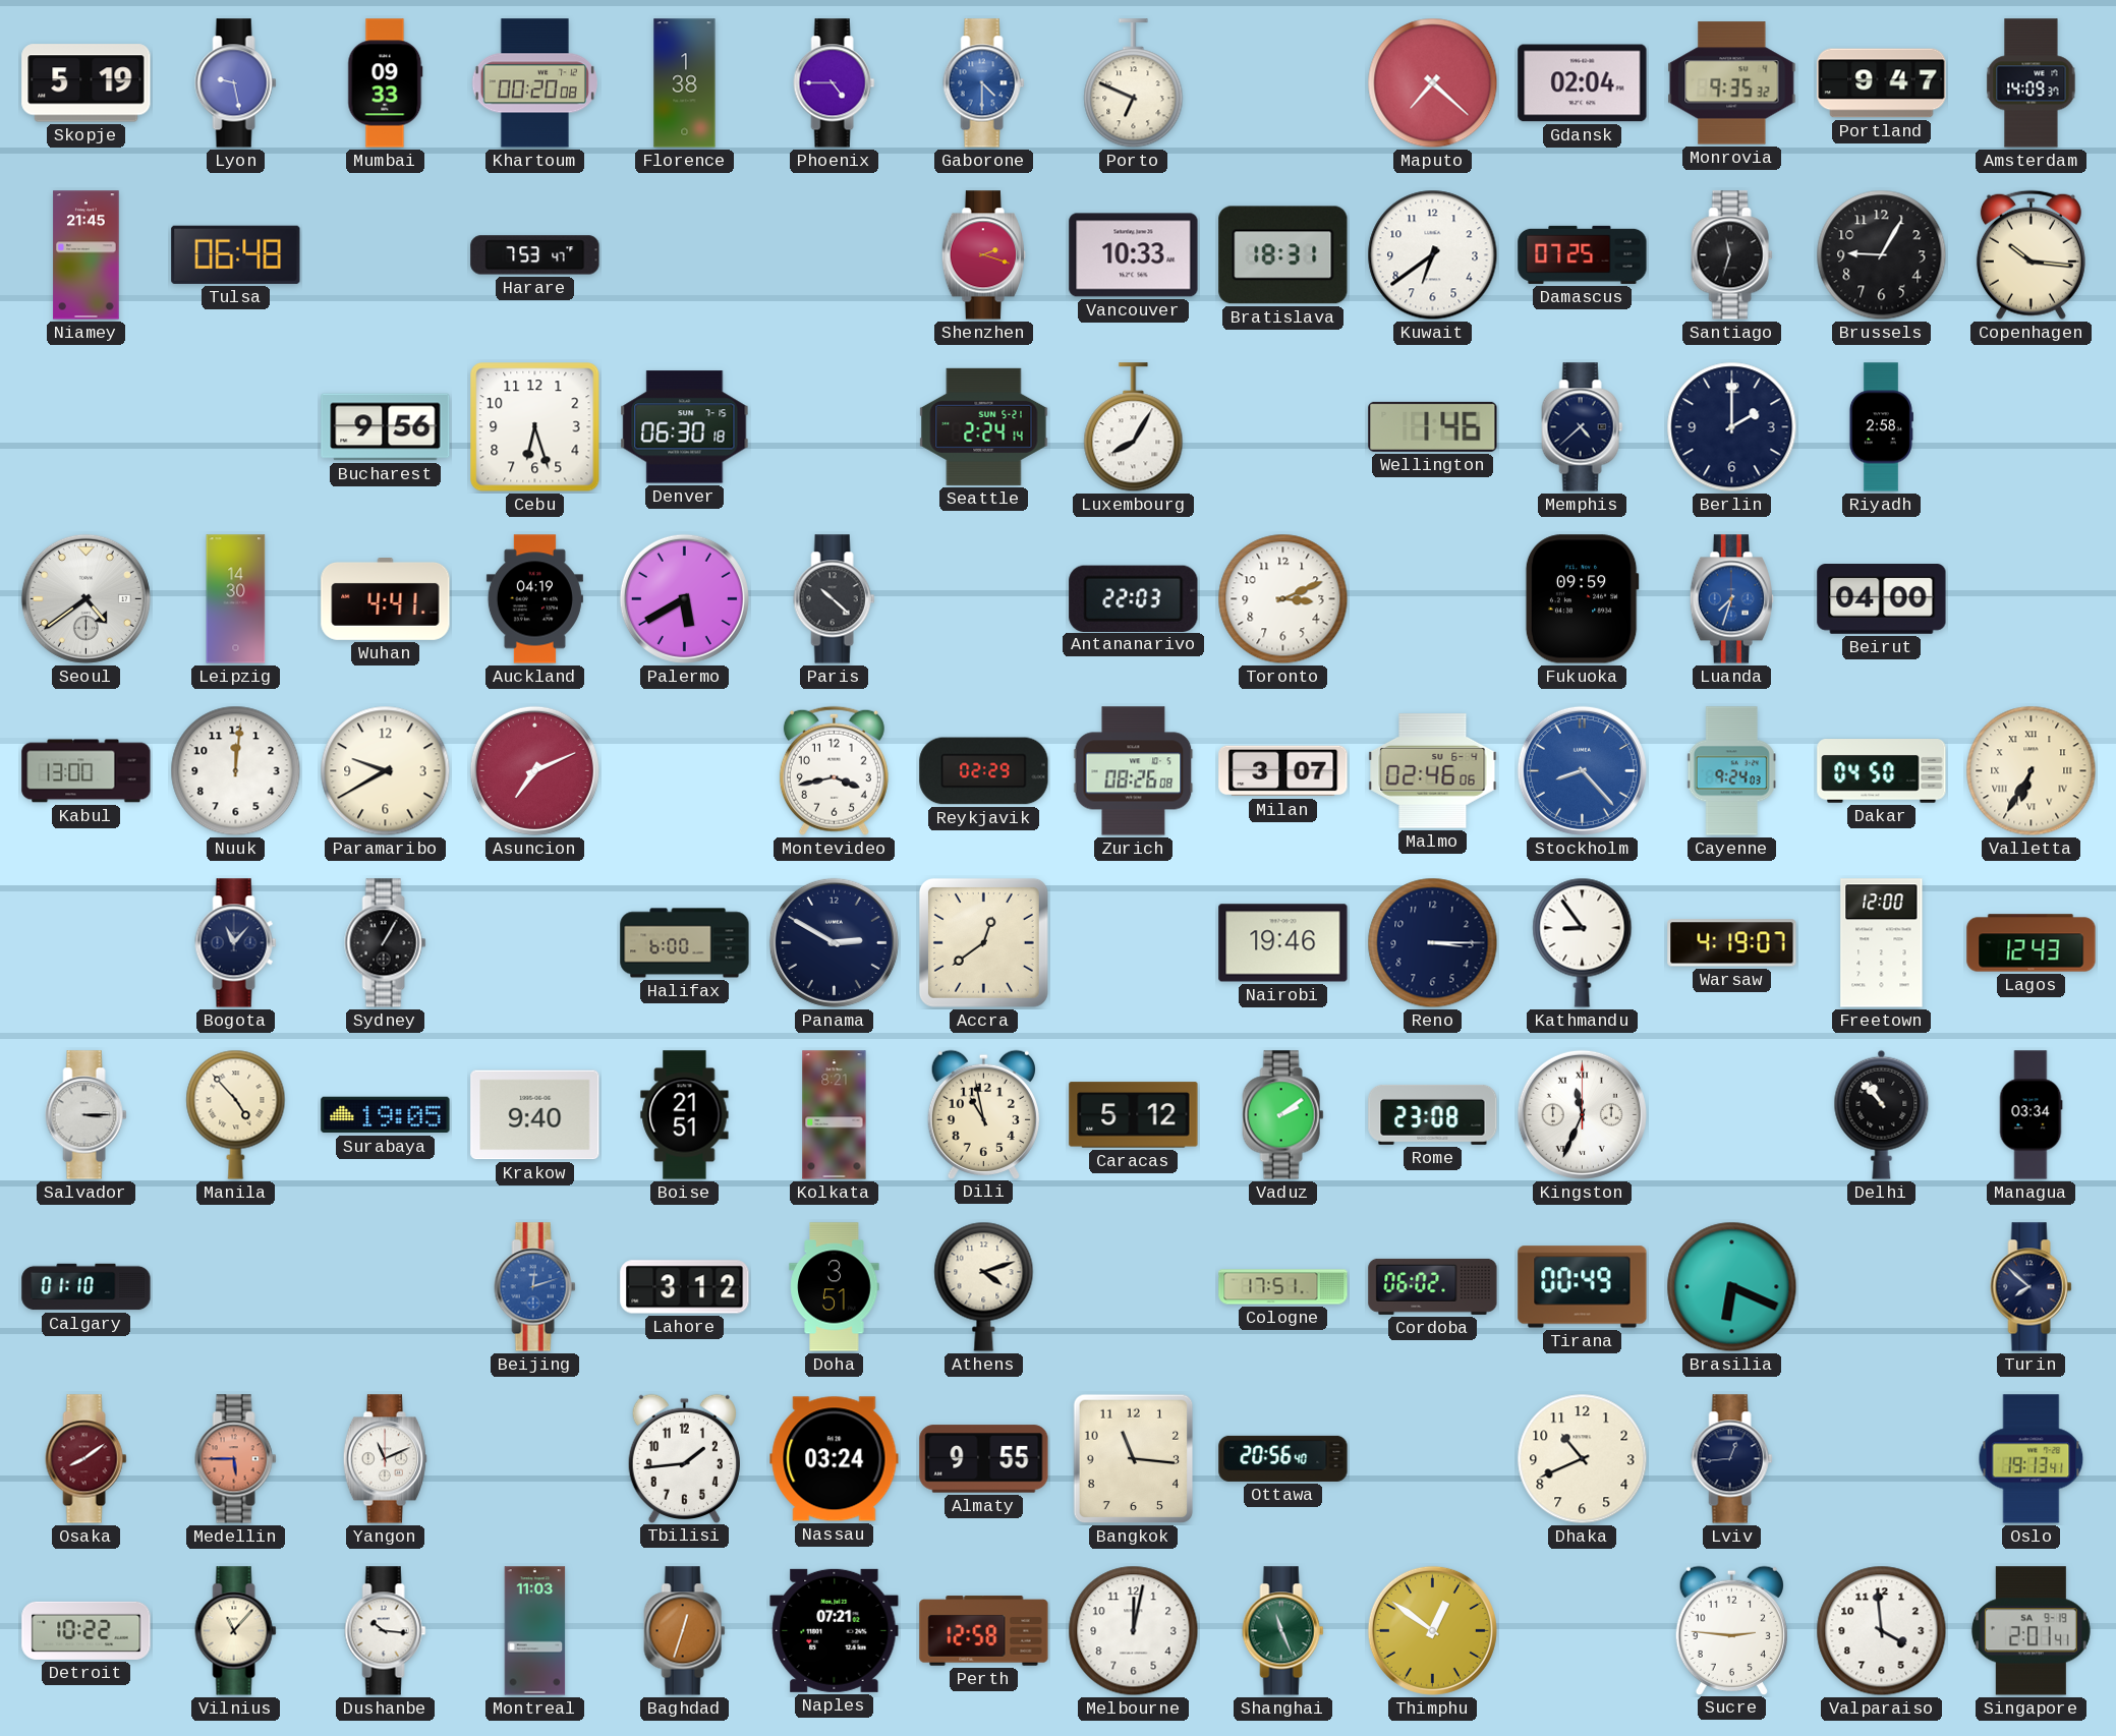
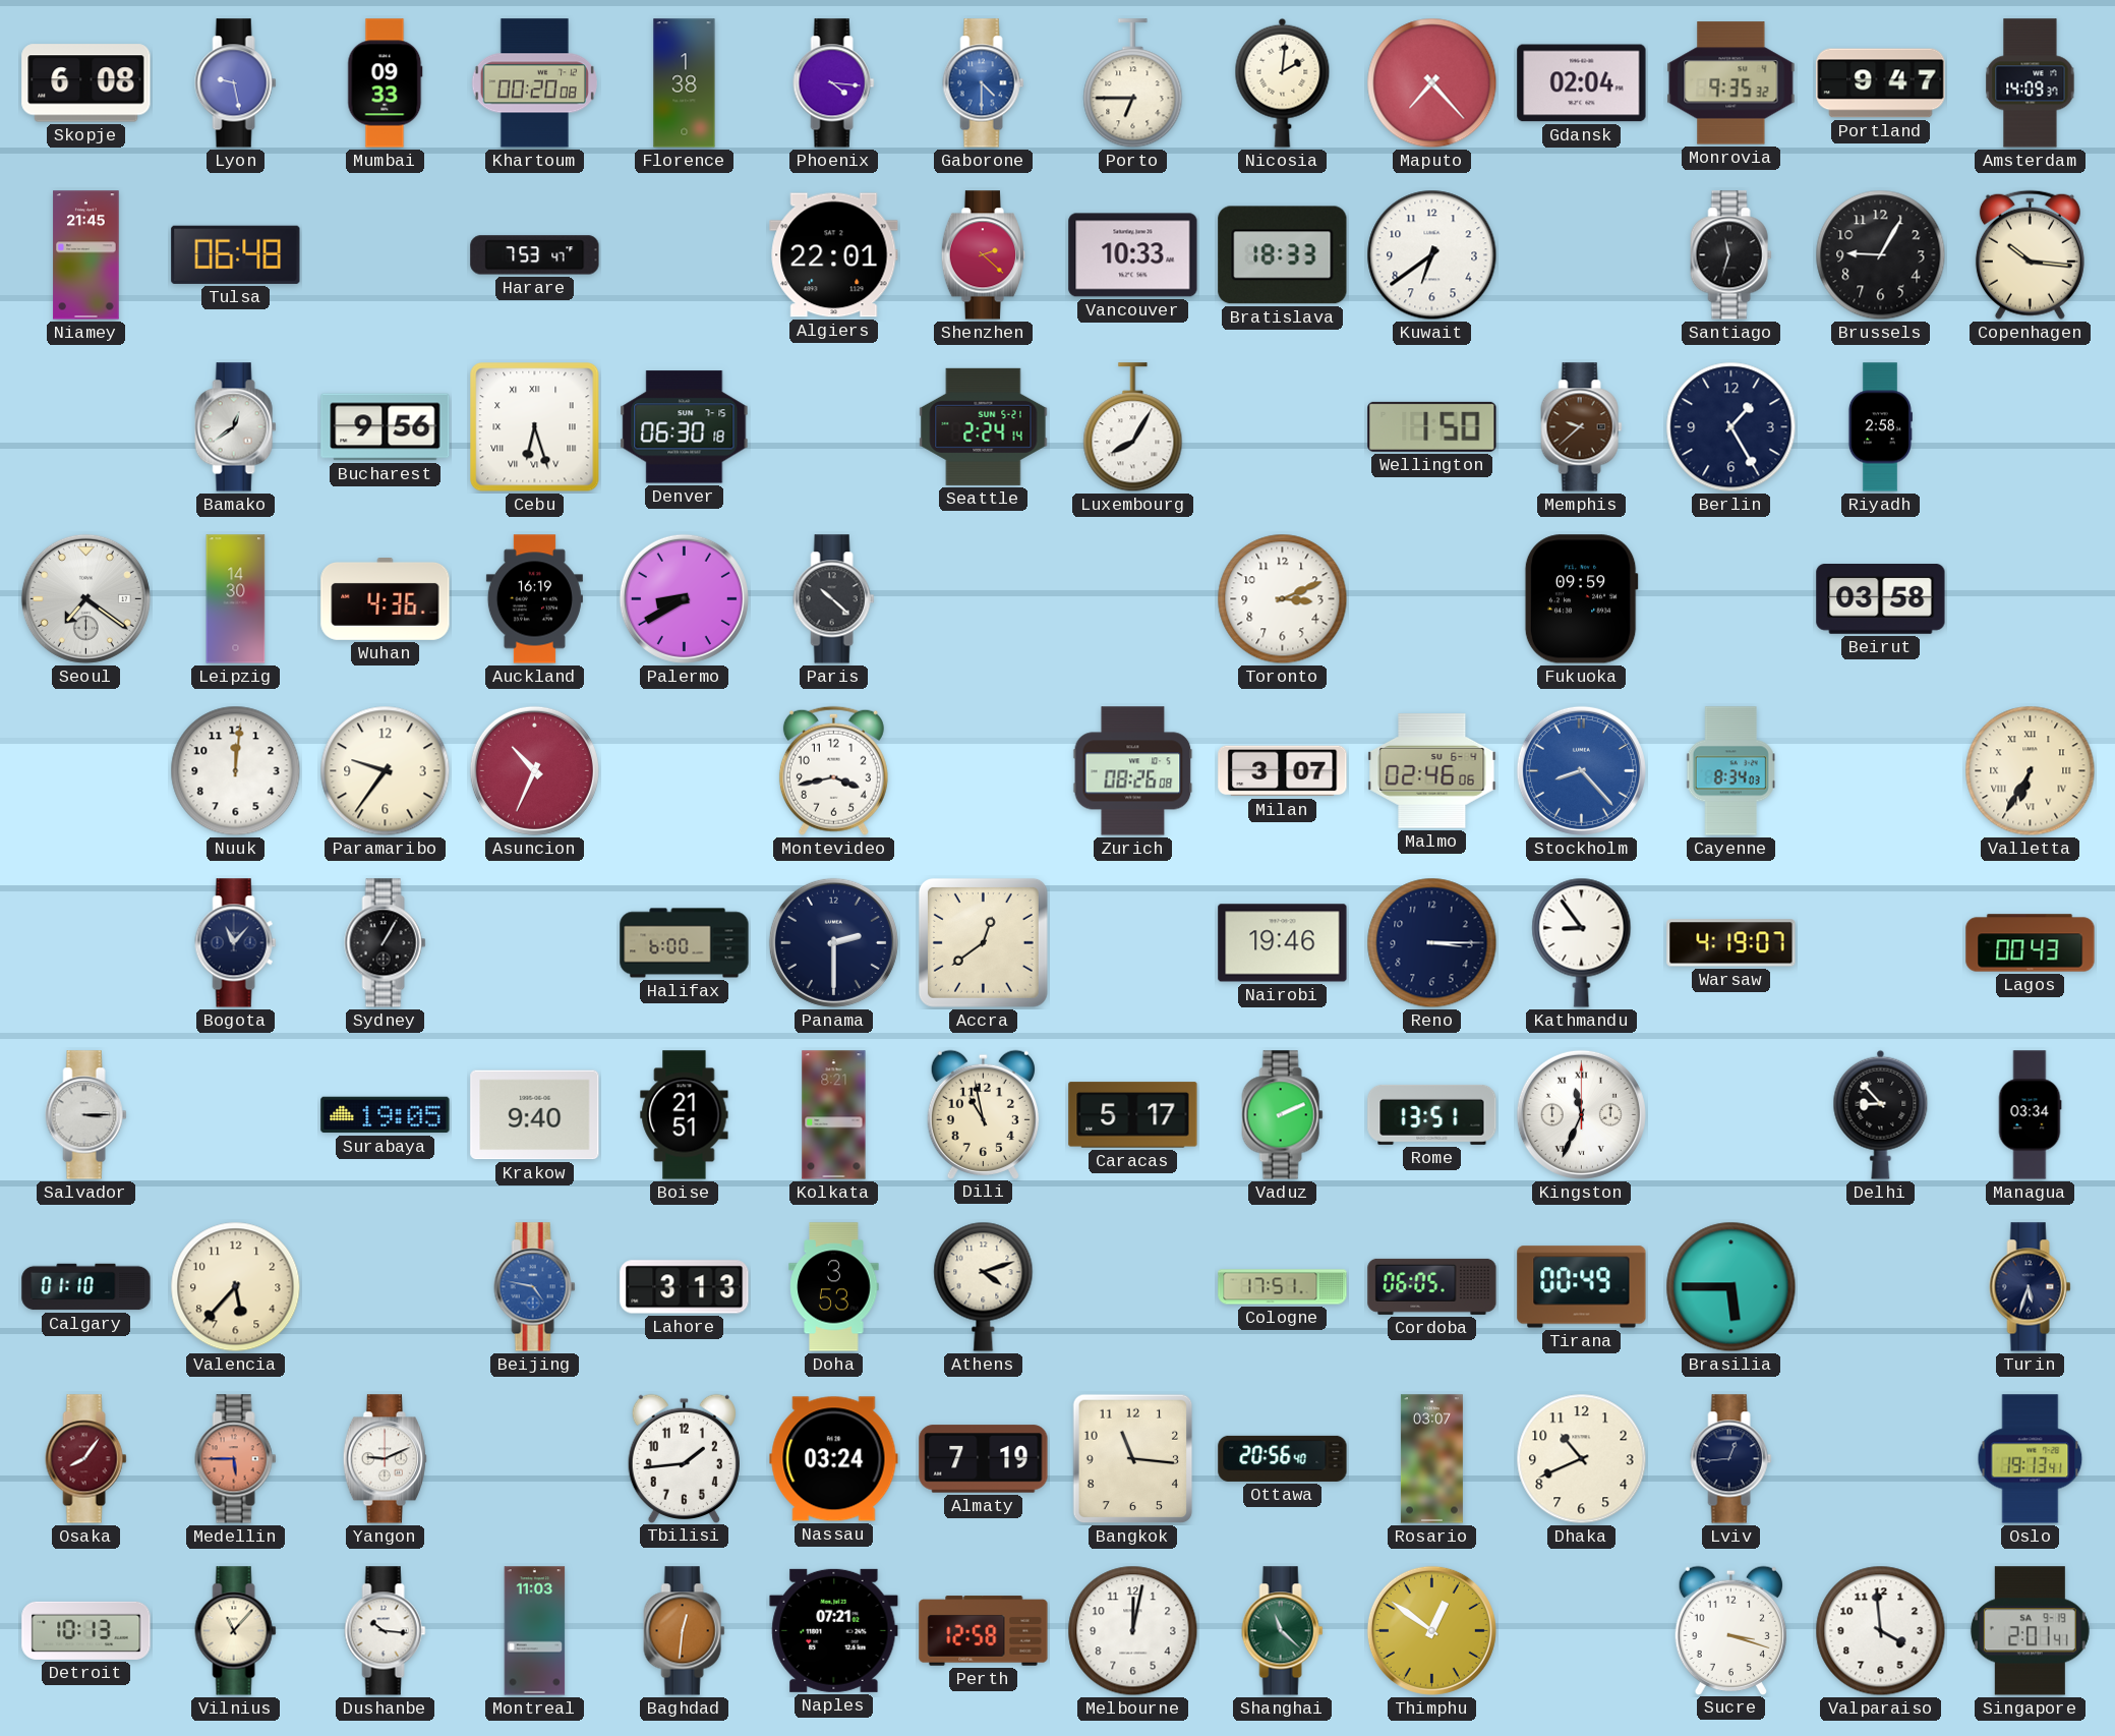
Skopje: 5:19 -> 6:08 (86, 83)
Phoenix: 4:45 -> 4:16 (834, 83)
Porto: 6:49 -> 6:45 (1133, 83)
Nicosia: none -> 2:01 (1283, 82)
Maputo: 7:22 -> 7:23 (1432, 83)
Algiers: none -> 22:01 (834, 255)
Shenzhen: 2:18 -> 2:22 (983, 255)
Bratislava: 18:31 -> 18:33 (1283, 255)
Damascus: 07:25 -> none (1583, 254)
Bamako: none -> 12:39 (236, 427)
Cebu numerals: Arabic -> Roman (535, 427)
Wellington: 1:46 -> 1:50 (1432, 426)
Memphis: 4:38 -> 9:38 (1582, 427)
Memphis dial: navy -> brown (1582, 427)
Berlin: 2:00 -> 1:25 (1731, 427)
Seoul: 4:39 -> 7:21 (85, 598)
Wuhan: 4:41 -> 4:36 (386, 599)
Auckland: 04:19 -> 16:19 (534, 599)
Palermo: 5:40 -> 8:40 (684, 598)
Antananarivo: 22:03 -> none (1134, 598)
Luanda: 7:33 -> none (1731, 599)
Beirut: 04:00 -> 03:58 (1881, 599)
Kabul: 13:00 -> none (87, 771)
Paramaribo: 9:40 -> 9:36 (386, 771)
Asuncion: 7:11 -> 10:34 (534, 770)
Reykjavik: 02:29 -> none (984, 771)
Cayenne: 9:24 -> 8:34 (1731, 771)
Dakar: 04:50 -> none (1882, 771)
Panama: 2:50 -> 2:30 (833, 942)
Freetown: 12:00 -> none (1882, 943)
Lagos: 12:43 -> 00:43 (2031, 943)
Manila: 4:53 -> none (236, 1114)
Caracas: 5:12 -> 5:17 (1133, 1115)
Vaduz: 2:09 -> 2:11 (1283, 1115)
Rome: 23:08 -> 13:51 (1432, 1114)
Delhi: 10:53 -> 8:53 (1881, 1114)
Valencia: none -> 5:37 (236, 1287)
Beijing: 12:12 -> 4:47 (535, 1287)
Lahore: 3:12 -> 3:13 (685, 1287)
Doha: 3:51 -> 3:53 (834, 1287)
Cordoba: 06:02 -> 06:05 (1432, 1286)
Brasilia: 6:19 -> 5:45 (1731, 1287)
Turin: 7:52 -> 5:33 (2031, 1287)
Osaka: 8:09 -> 8:06 (86, 1459)
Yangon: 11:11 -> 9:11 (385, 1459)
Almaty: 9:55 -> 7:19 (984, 1459)
Rosario: none -> 03:07 (1431, 1459)
Detroit: 10:22 -> 10:13 (86, 1630)
Baghdad: 12:33 -> 12:31 (685, 1631)
Shanghai: 11:26 -> 11:22 (1283, 1631)
Sucre: 2:46 -> 3:18 (1730, 1630)
